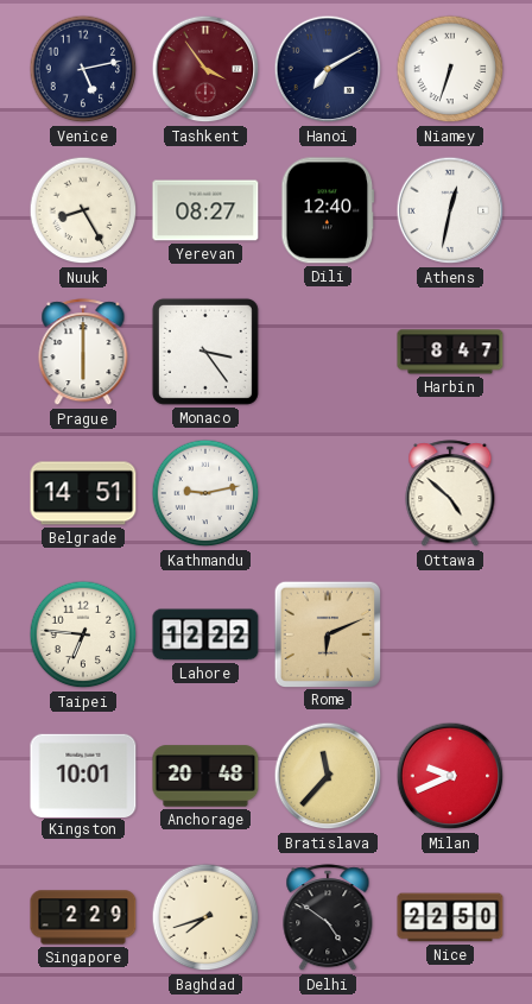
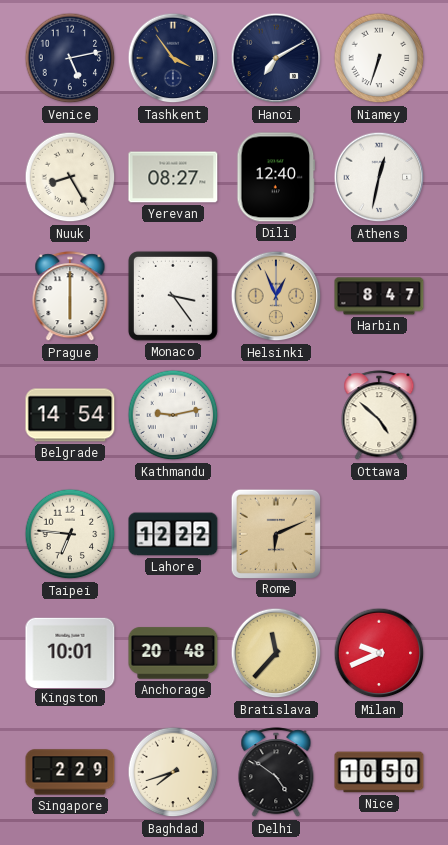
Tashkent dial: burgundy -> navy (173, 58)
Helsinki: none -> 12:56 (276, 296)
Belgrade: 14:51 -> 14:54 (70, 415)
Nice: 22:50 -> 10:50 (379, 772)
